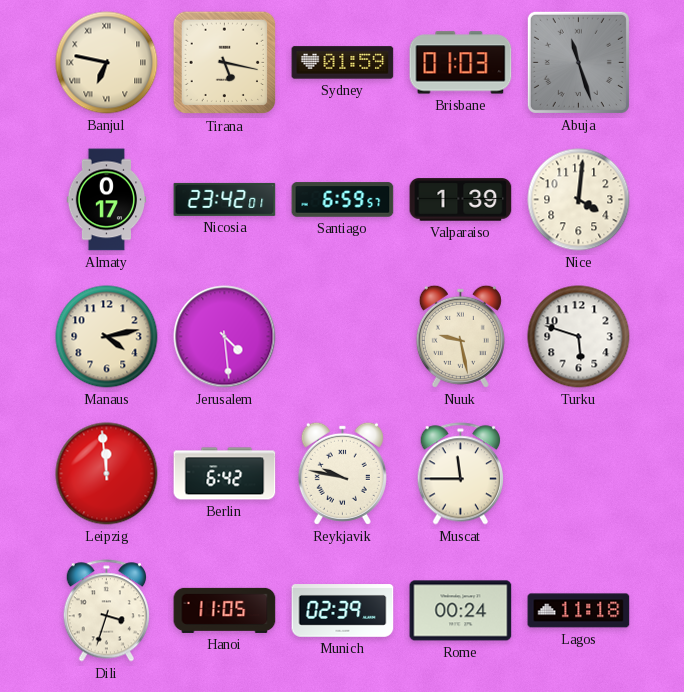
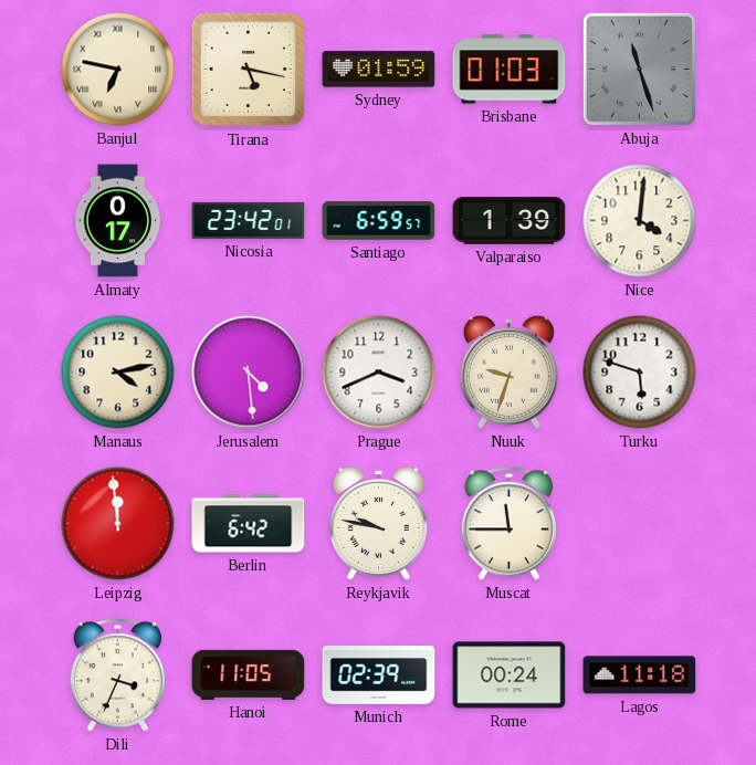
Prague: none -> 3:41 (379, 373)
Nuuk: 9:28 -> 9:33 (508, 371)
Dili: 3:33 -> 3:34 (118, 675)
